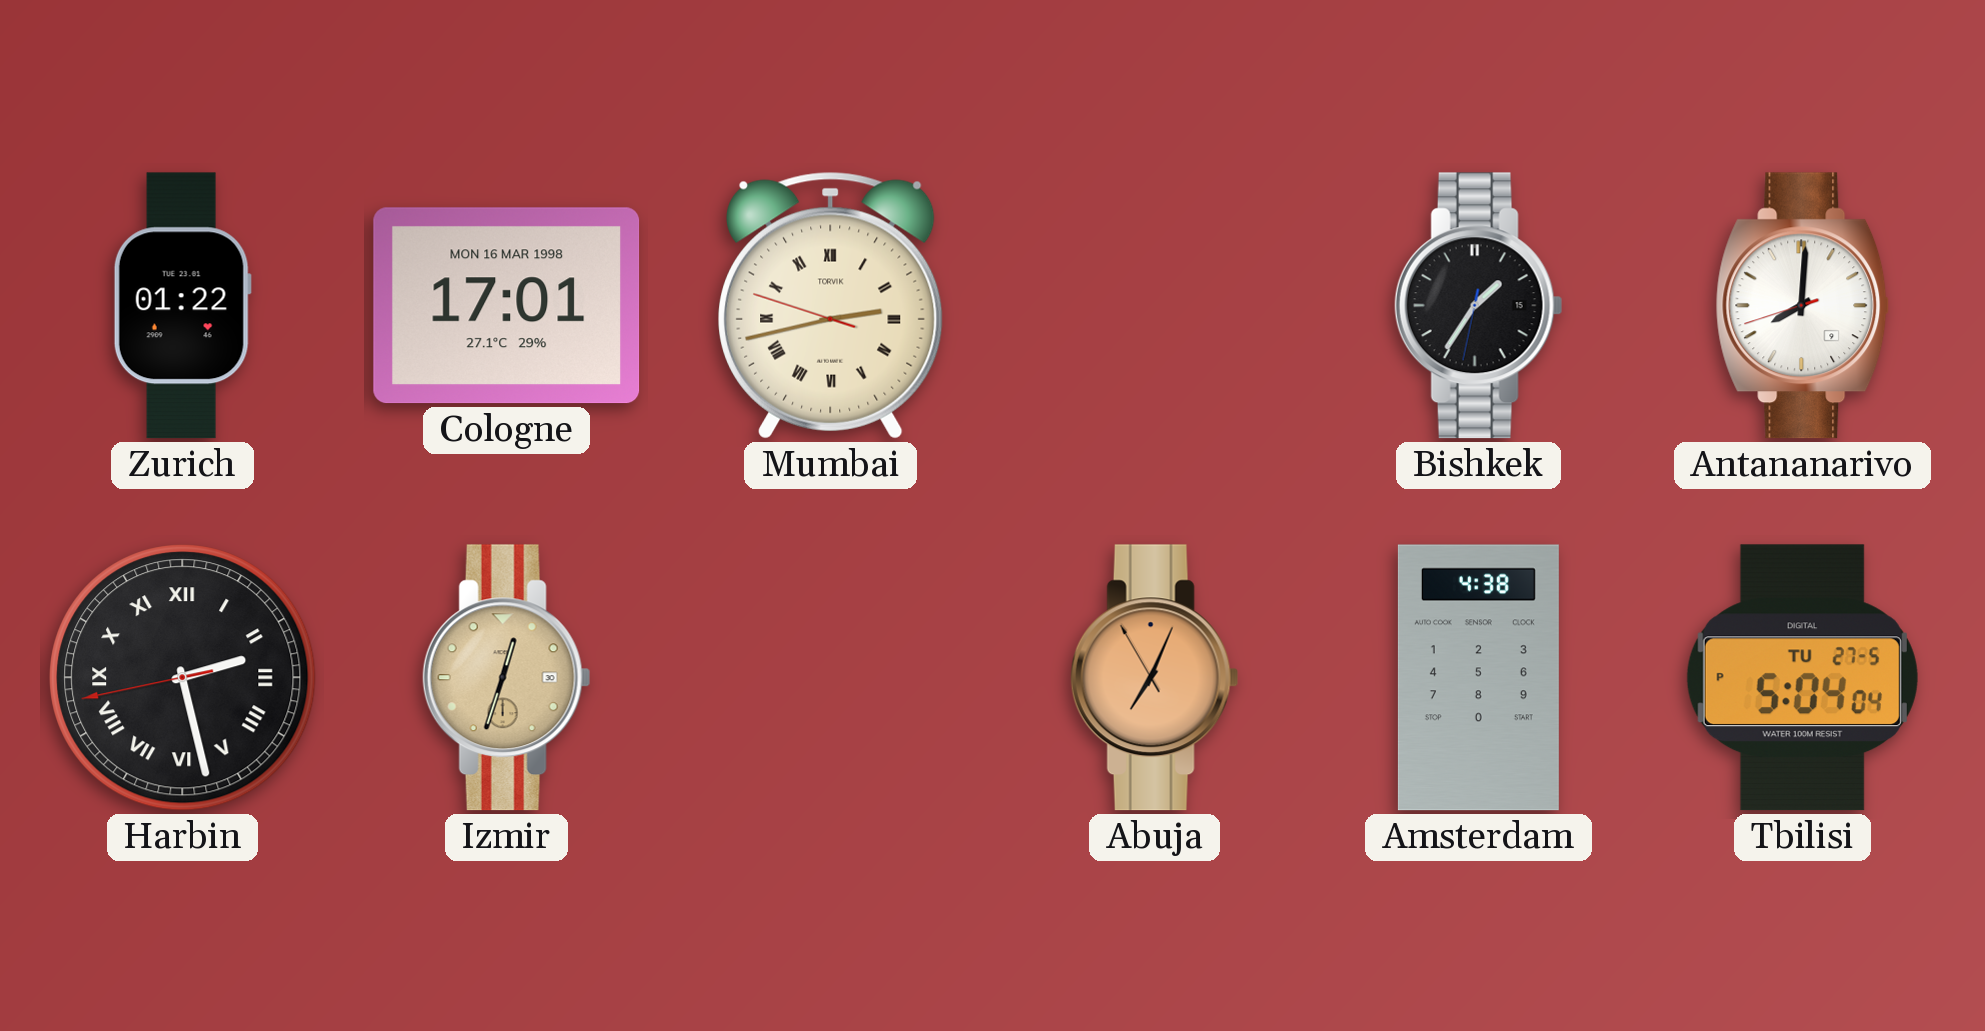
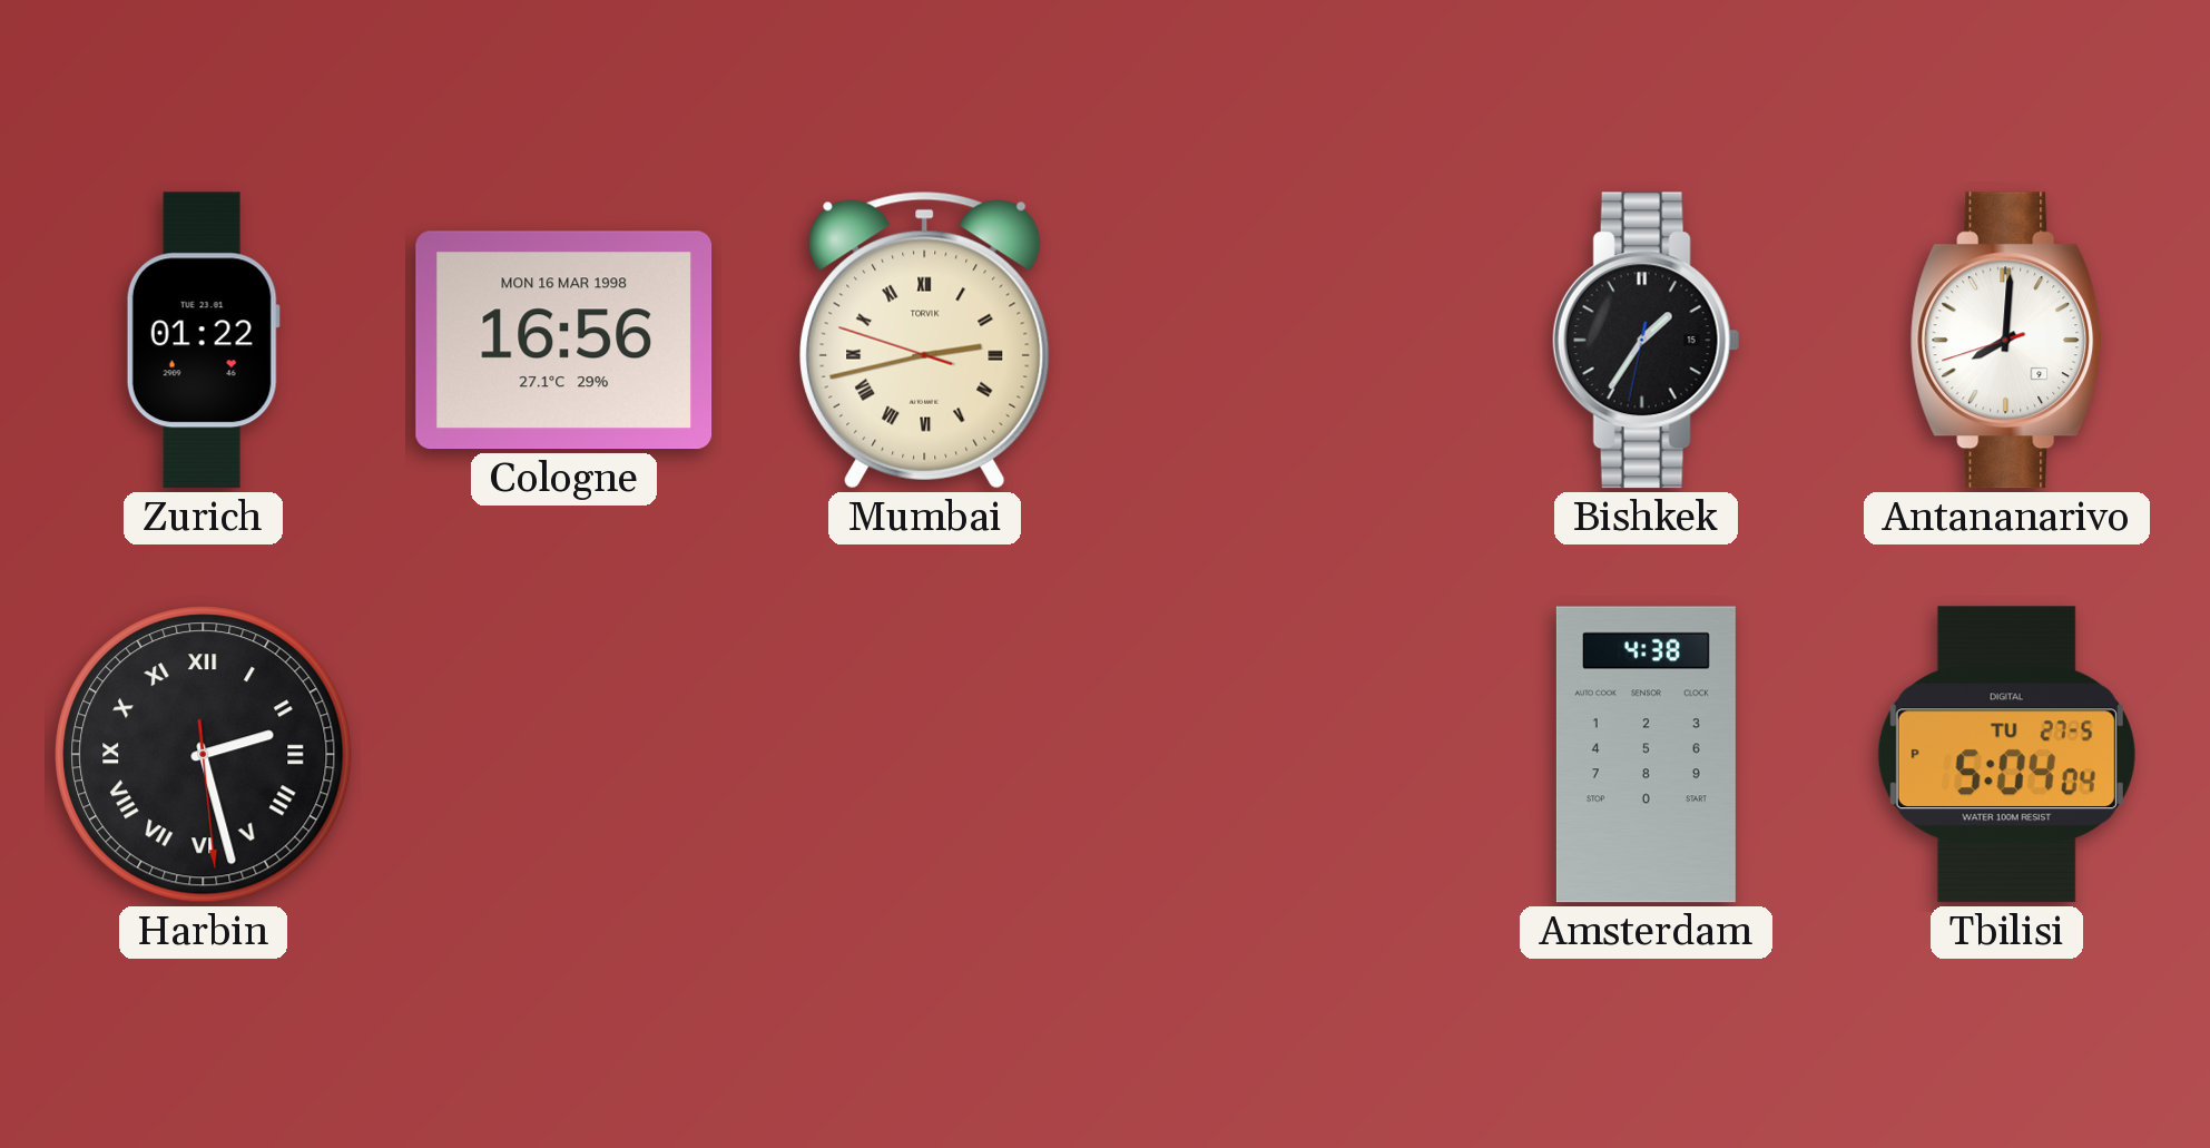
Cologne: 17:01 -> 16:56 (564, 341)
Harbin: 2:27:43 -> 2:27:29 (204, 755)
Izmir: 12:33 -> none (506, 678)
Abuja: 7:03 -> none (1154, 678)
